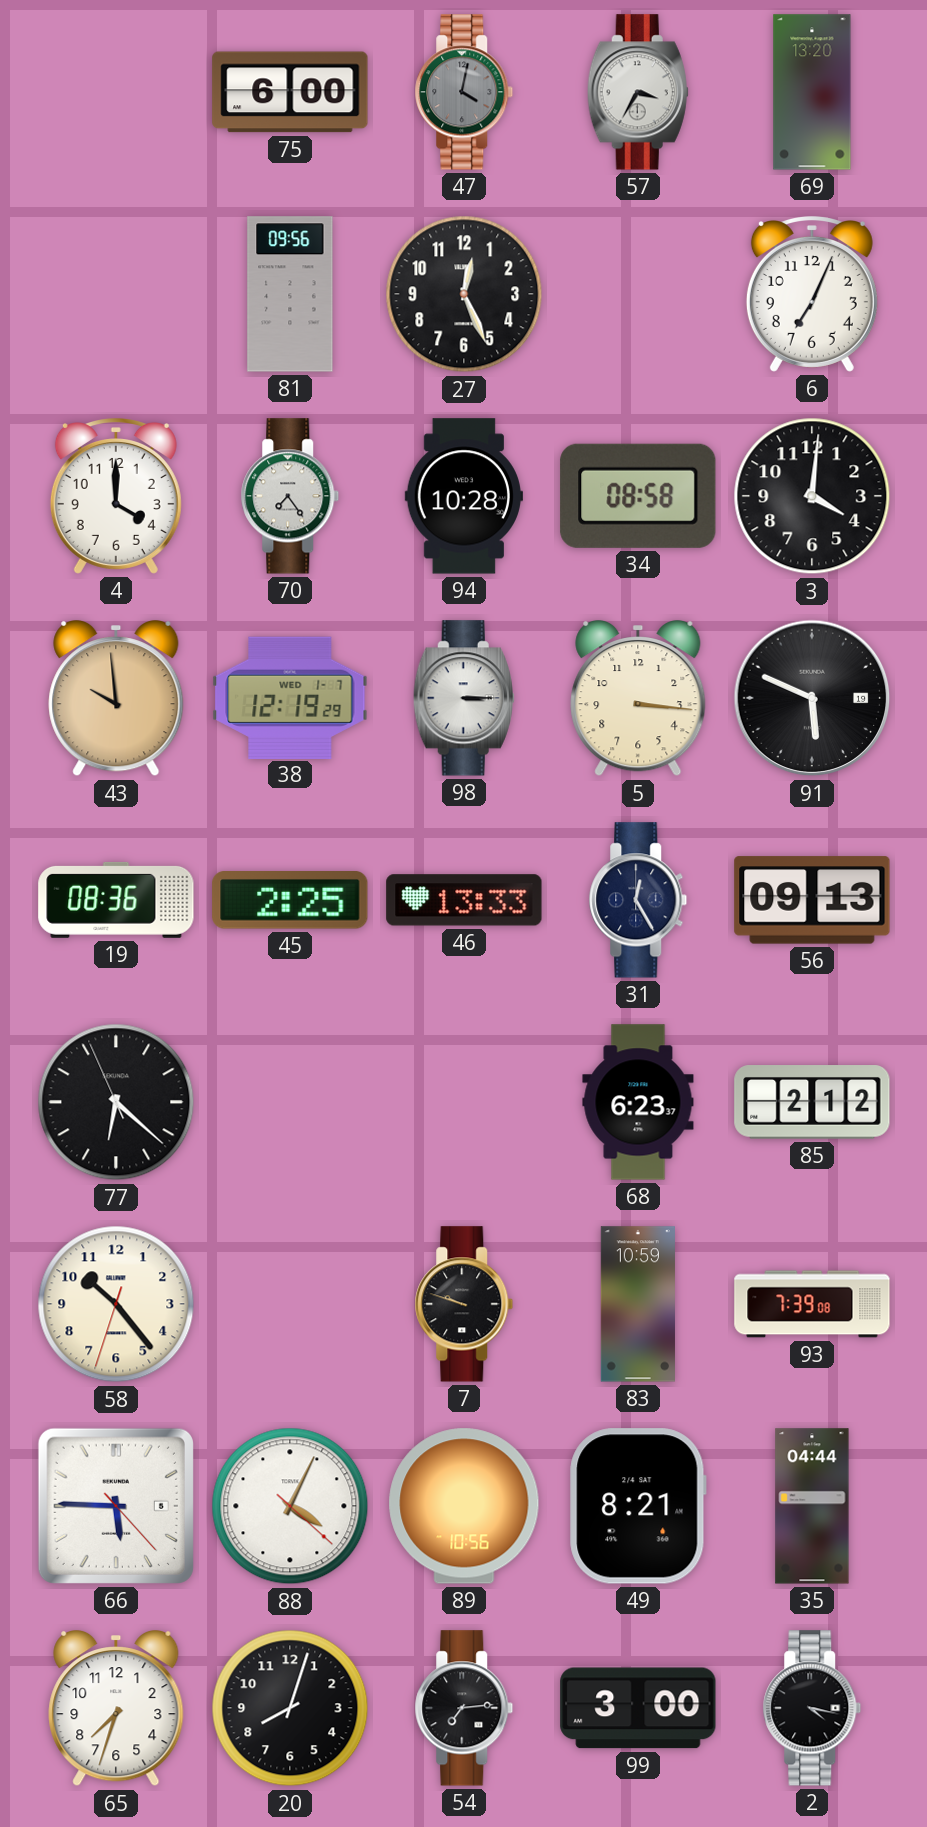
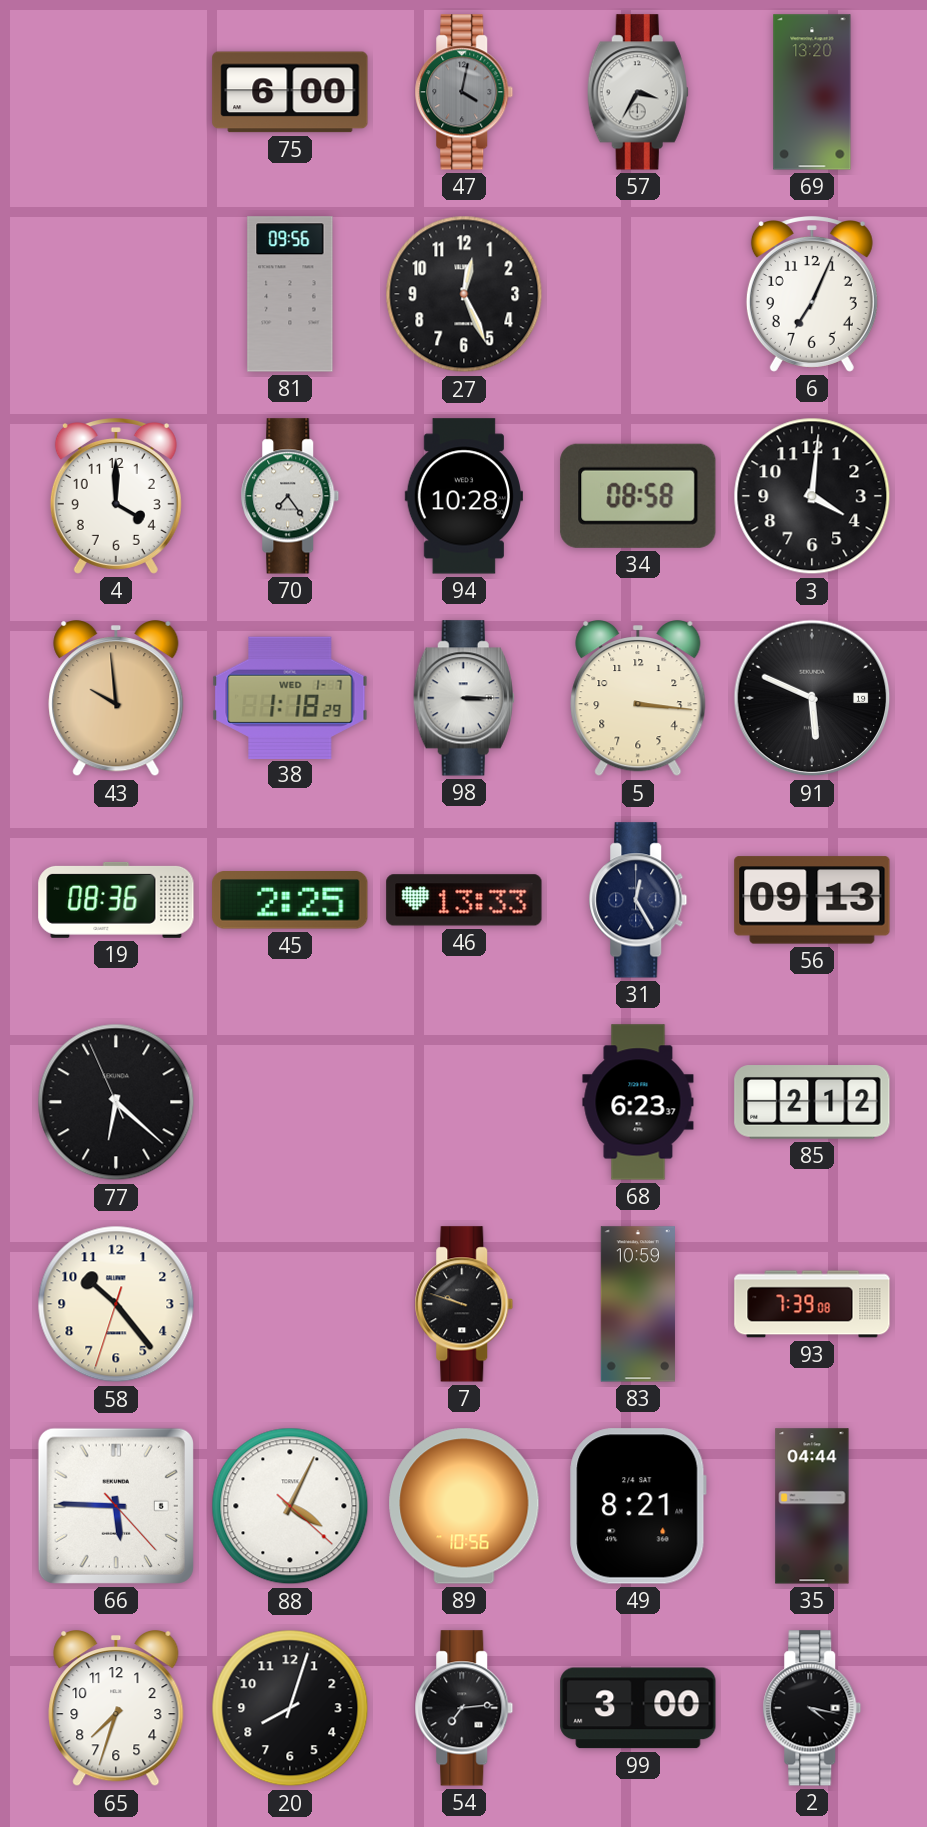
38: 12:19 -> 1:18 (290, 697)
